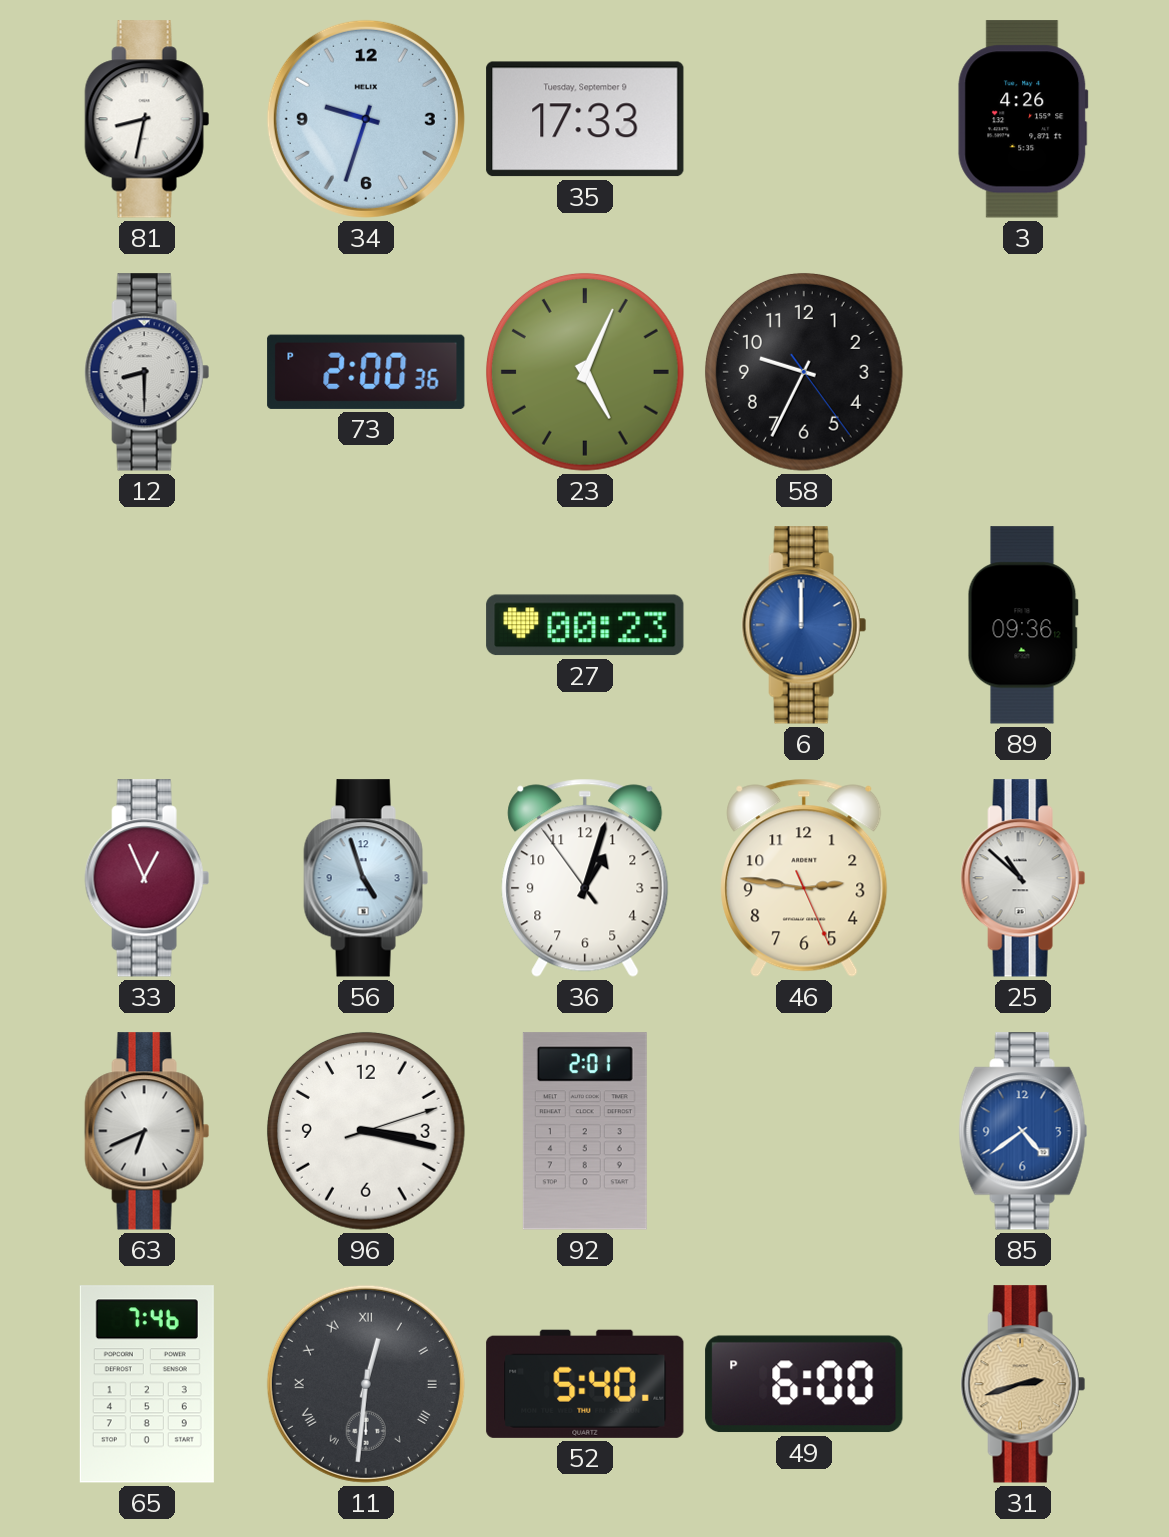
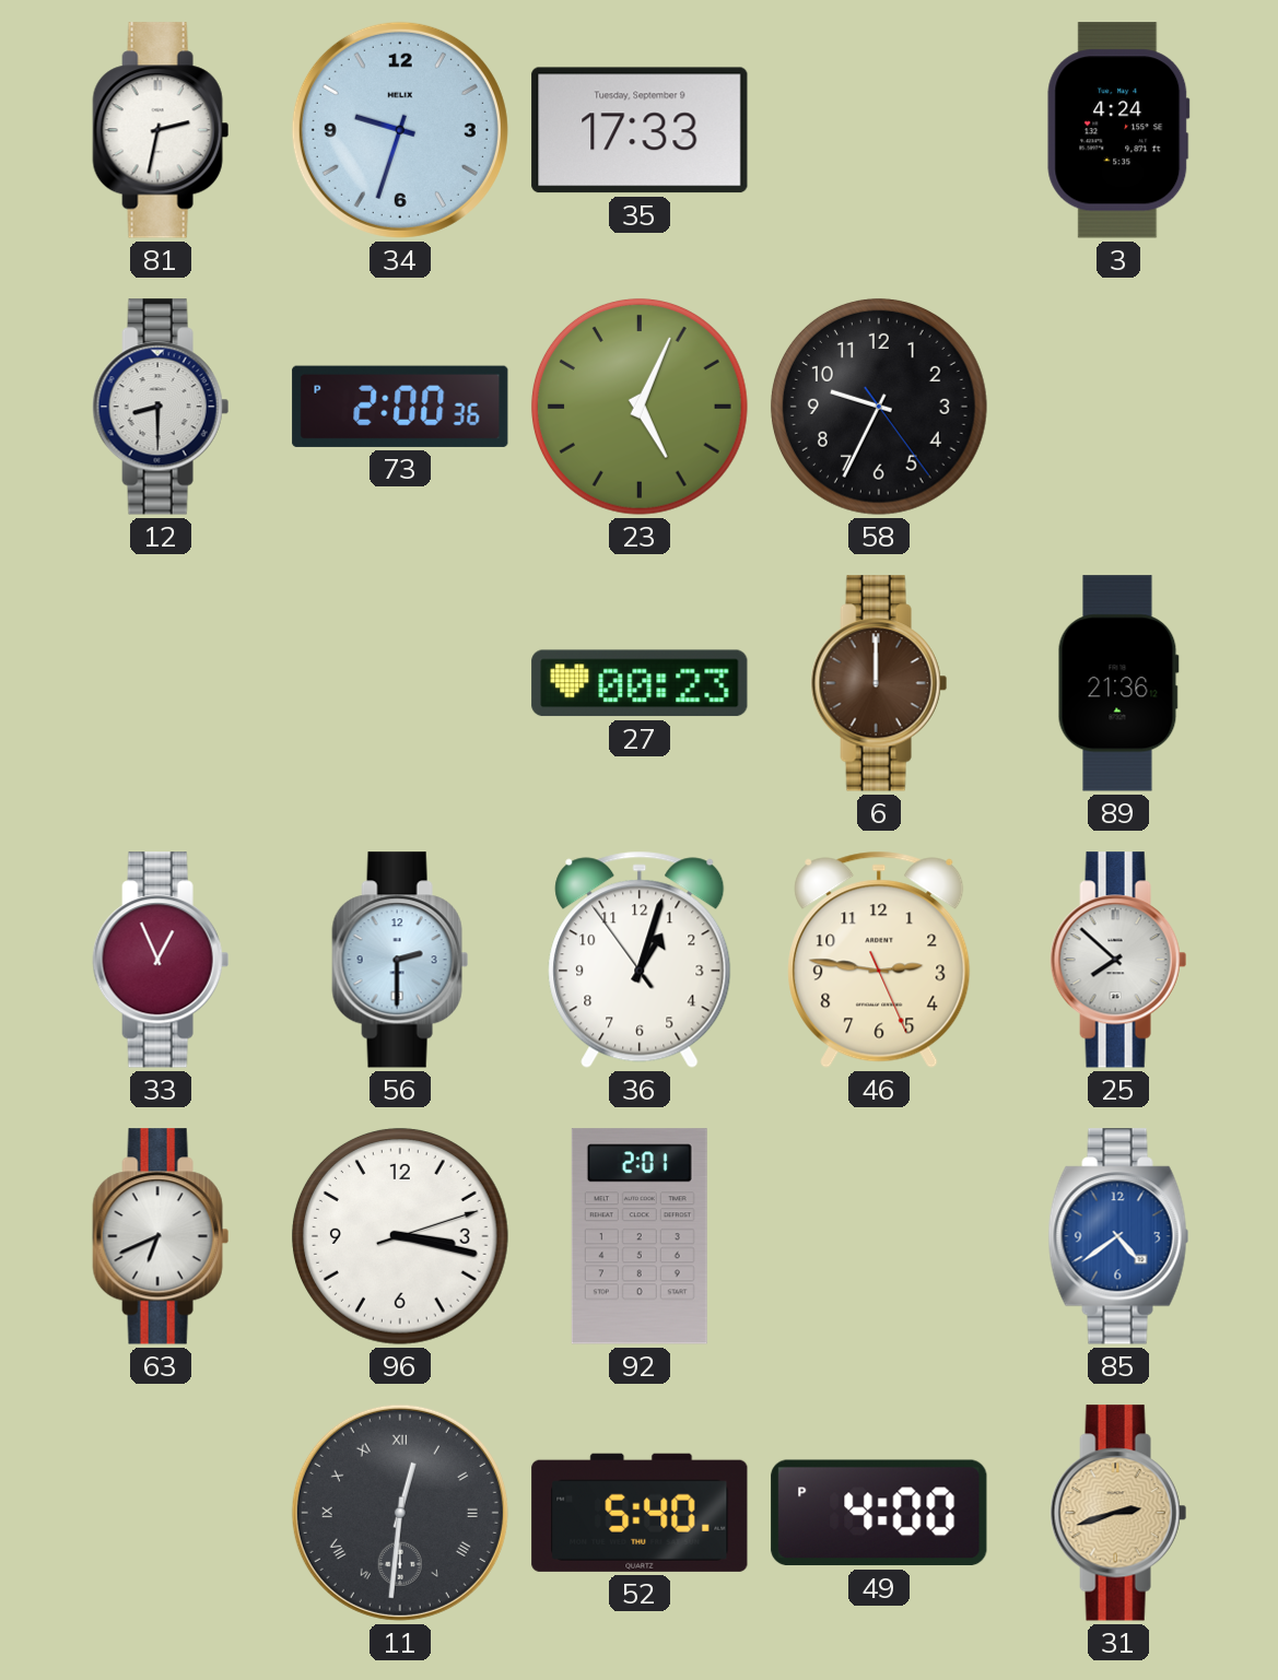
81: 8:32 -> 2:32 (161, 130)
3: 4:26 -> 4:24 (1118, 130)
6 dial: blue -> brown (879, 683)
89: 09:36 -> 21:36 (1118, 683)
56: 4:57 -> 2:30 (400, 960)
25: 10:52 -> 7:52 (1118, 960)
65: 7:46 -> none (147, 1384)
49: 6:00 -> 4:00 (879, 1513)
